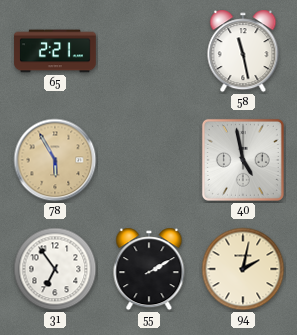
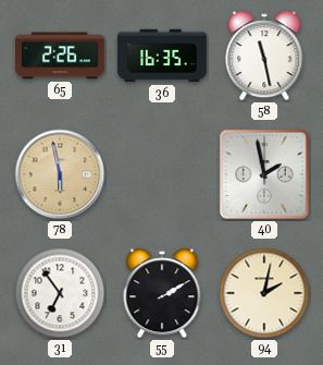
65: 2:21 -> 2:26 (60, 56)
36: none -> 16:35 (163, 56)
78: 5:55 -> 5:58 (60, 174)
40: 4:58 -> 1:58 (264, 174)
